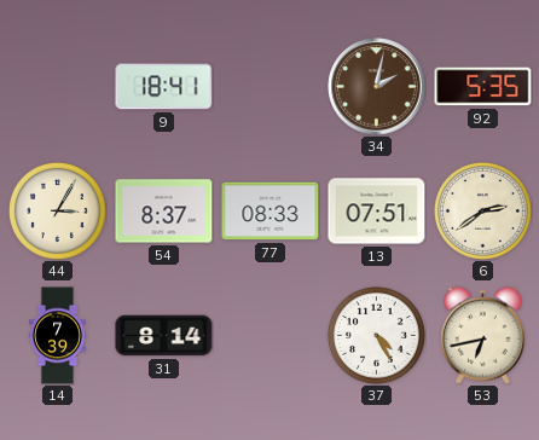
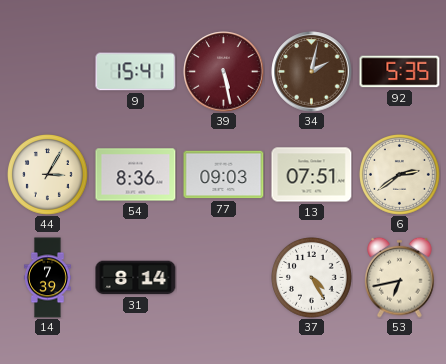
9: 18:41 -> 15:41 (136, 72)
39: none -> 5:28 (224, 72)
54: 8:37 -> 8:36 (136, 175)
77: 08:33 -> 09:03 (224, 175)
